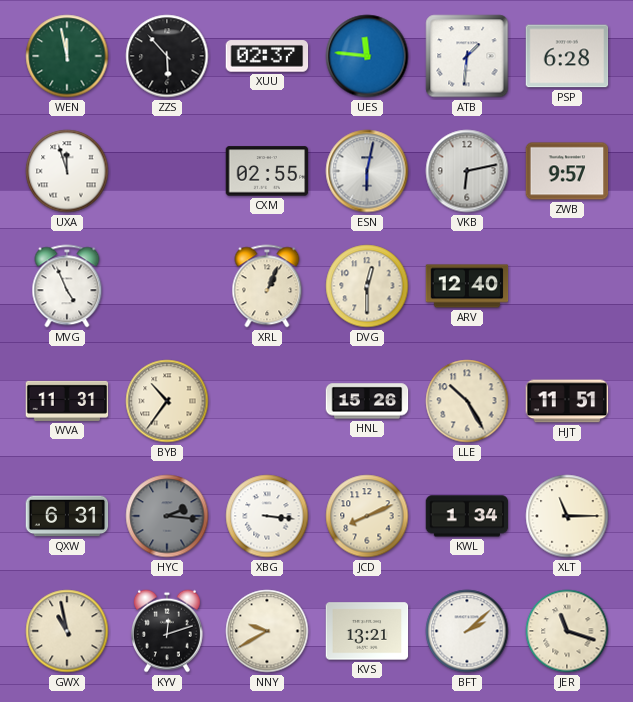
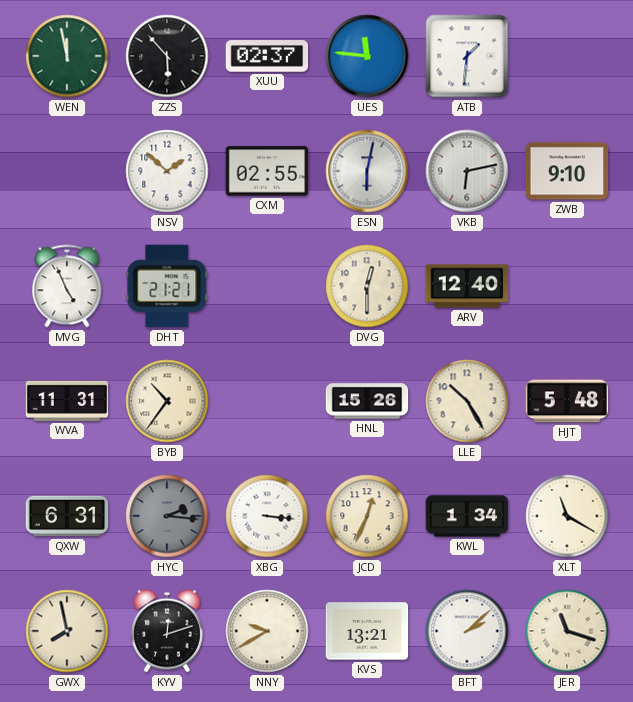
PSP: 6:28 -> none (567, 56)
UXA: 11:57 -> none (67, 171)
NSV: none -> 1:52 (167, 171)
ZWB: 9:57 -> 9:10 (567, 171)
DHT: none -> 21:21 (167, 286)
XRL: 1:04 -> none (267, 286)
HJT: 11:51 -> 5:48 (567, 401)
JCD: 8:11 -> 12:34 (367, 516)
XLT: 11:15 -> 11:20 (567, 516)
GWX: 10:58 -> 7:58 (67, 631)
